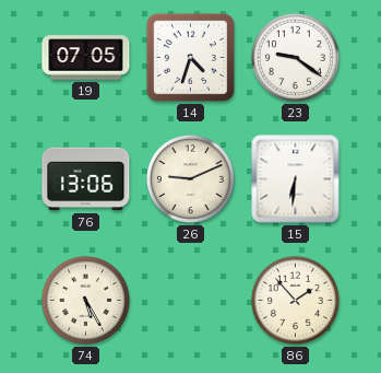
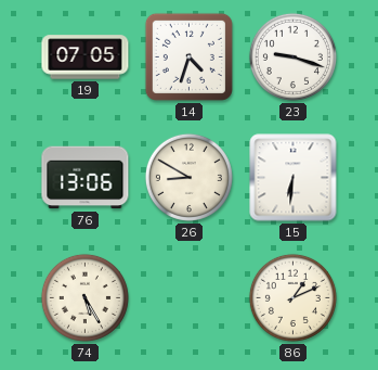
23: 9:21 -> 9:18 (292, 56)
26: 9:11 -> 8:50 (188, 177)
86: 1:53 -> 1:11 (292, 297)
